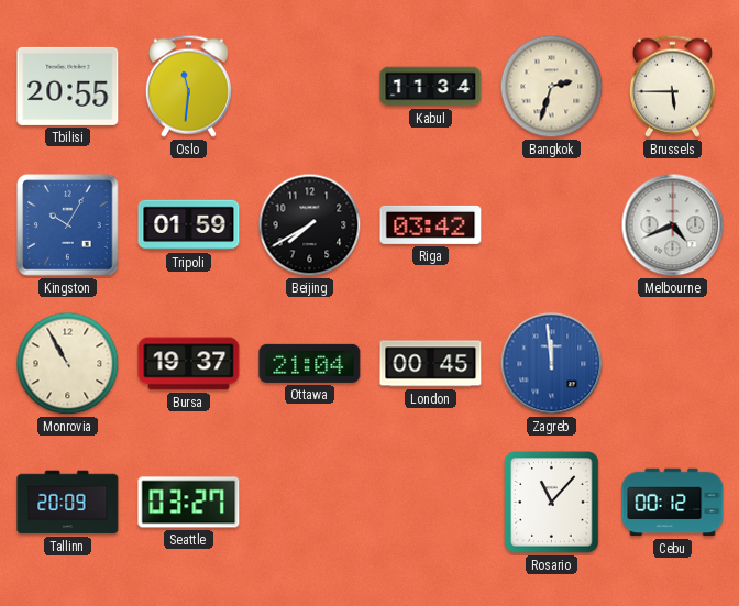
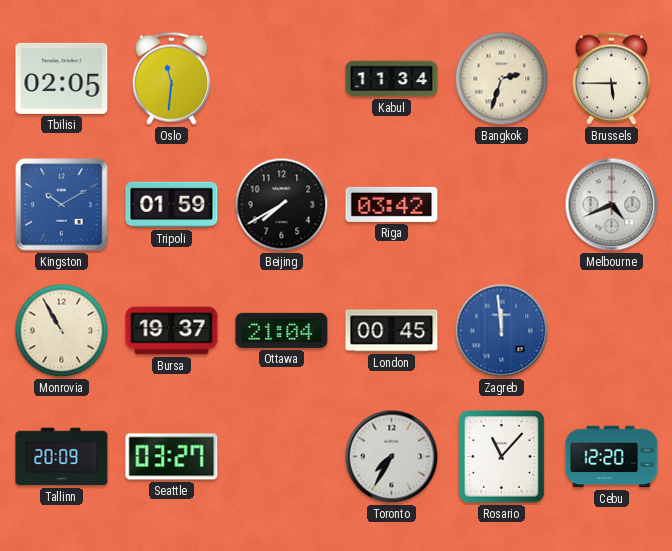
Tbilisi: 20:55 -> 02:05 (62, 78)
Kingston: 10:05 -> 10:10 (62, 205)
Toronto: none -> 7:35 (392, 457)
Cebu: 00:12 -> 12:20 (612, 457)
